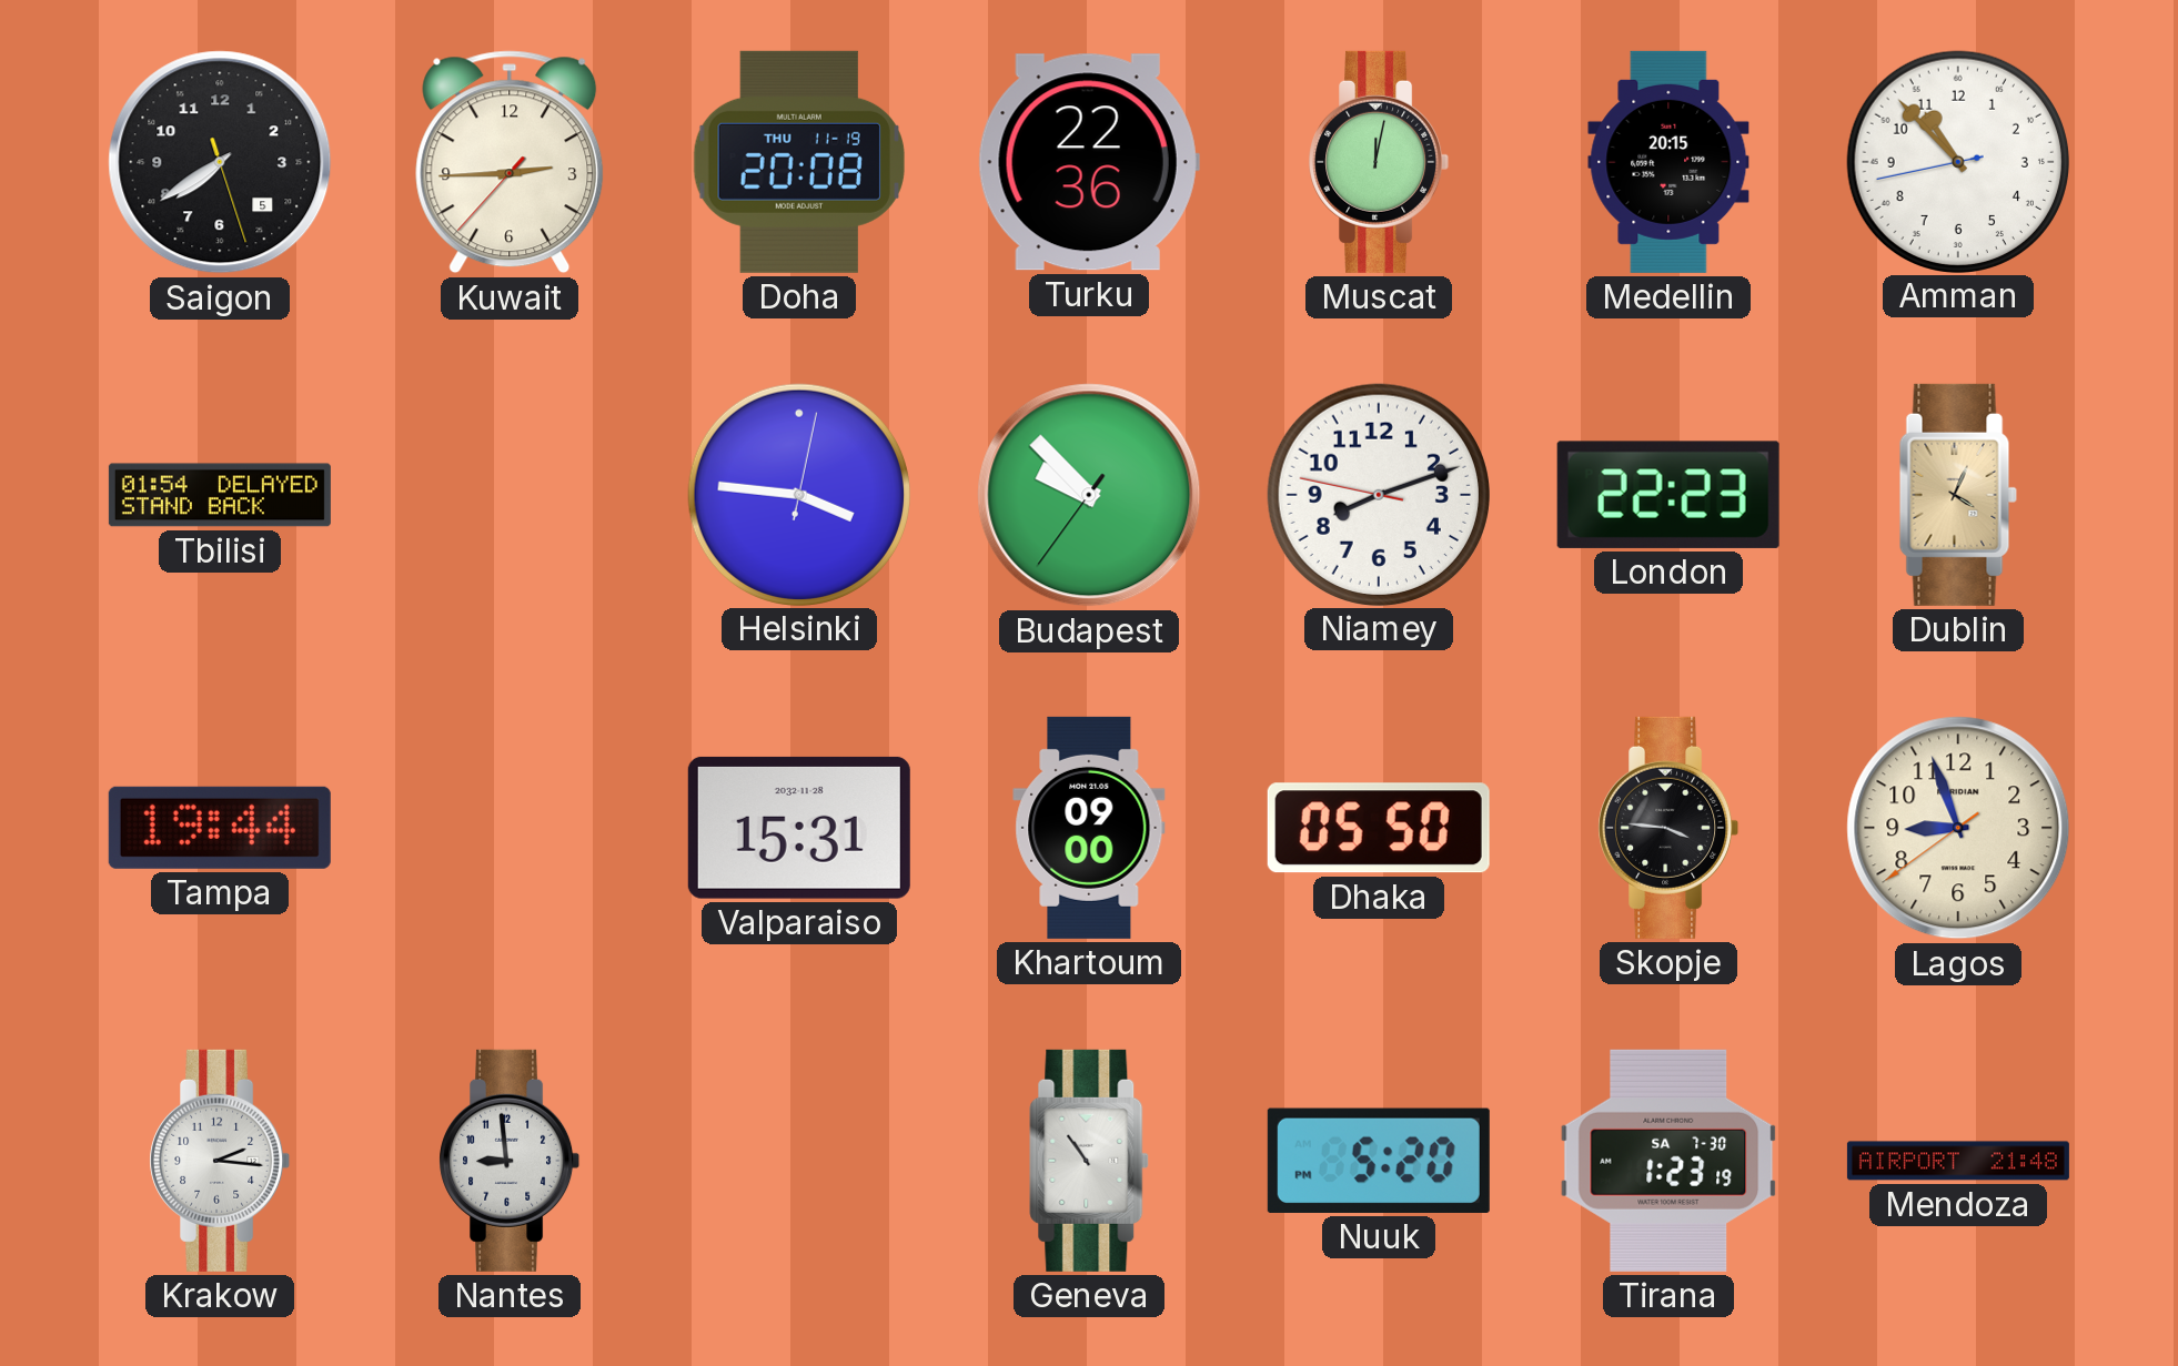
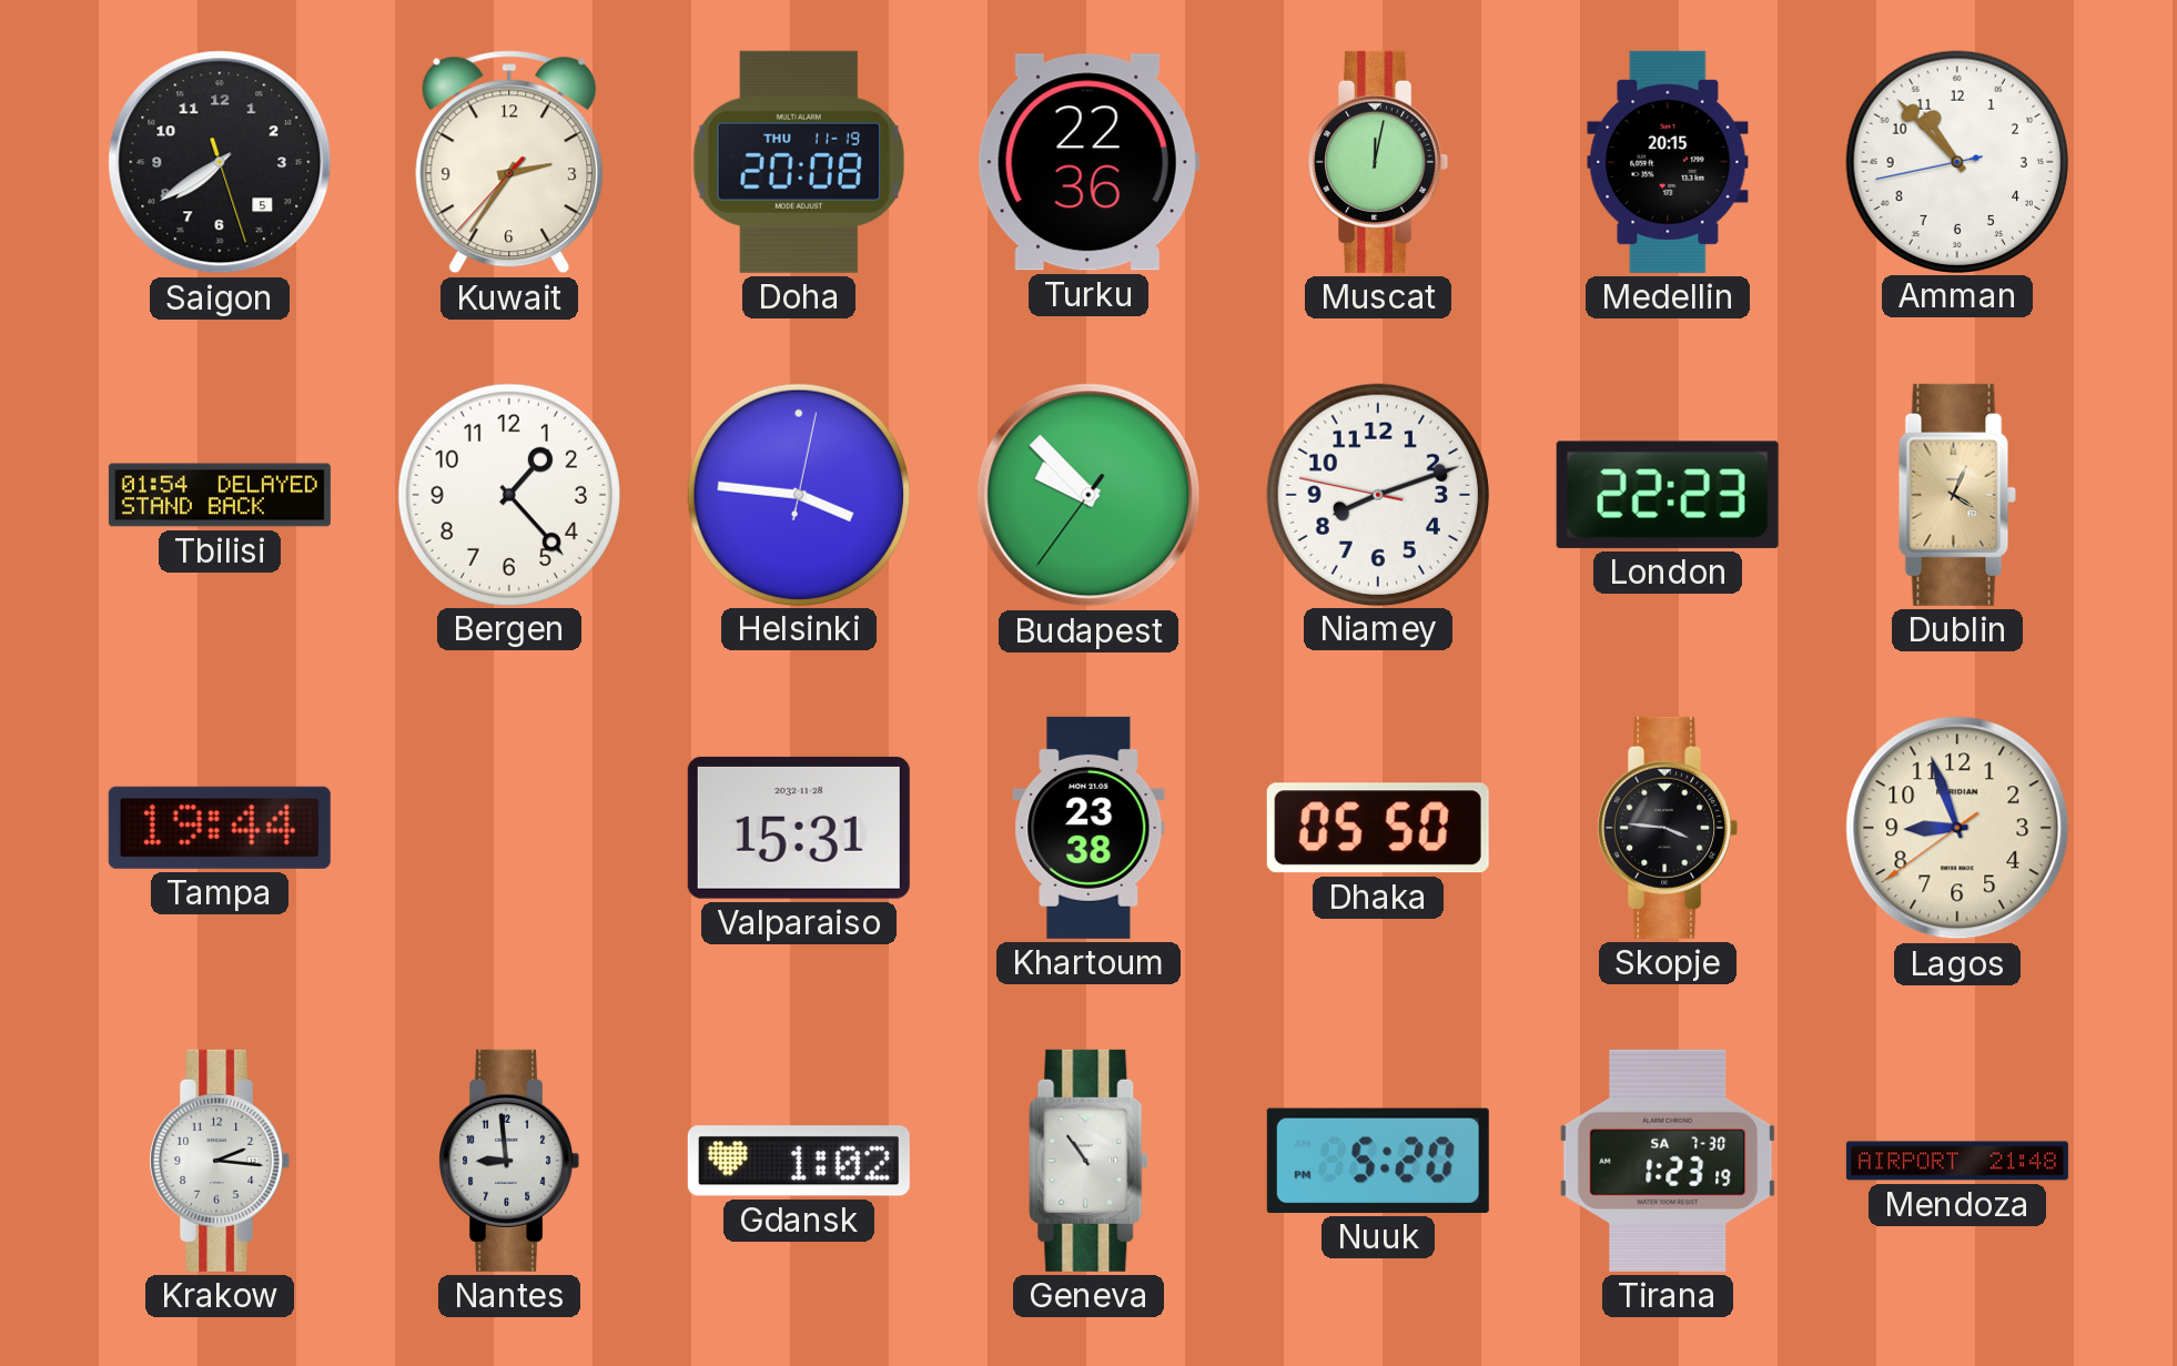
Kuwait: 2:44 -> 2:35 (509, 162)
Bergen: none -> 1:23 (508, 494)
Khartoum: 09:00 -> 23:38 (1088, 828)
Gdansk: none -> 1:02 (799, 1161)
